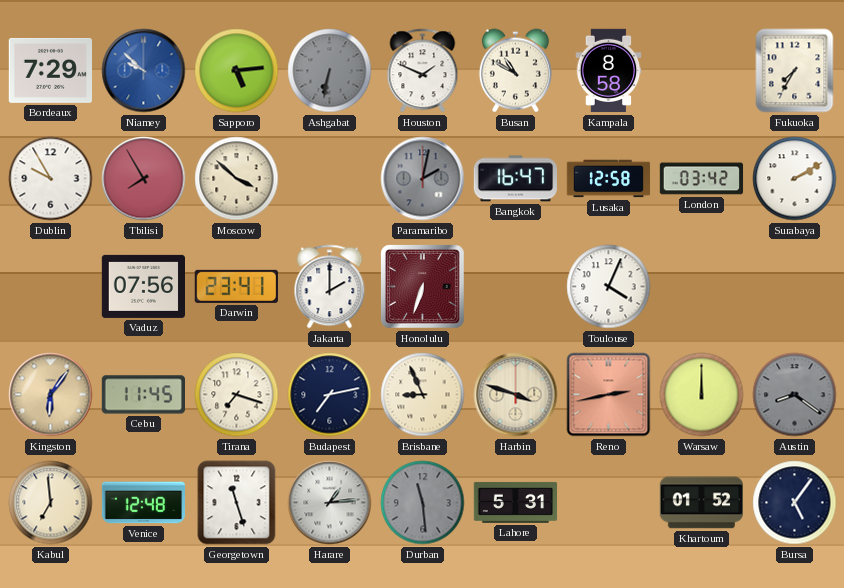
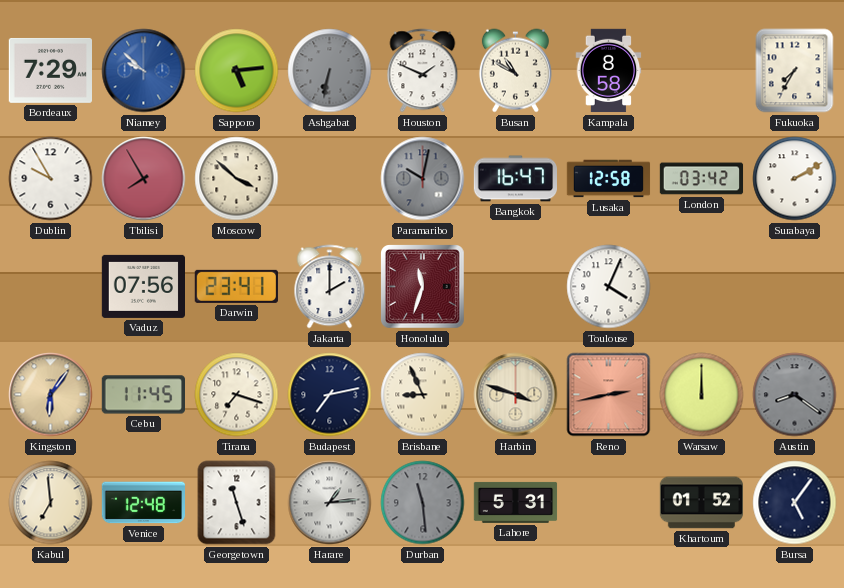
Paramaribo: 2:02 -> 10:02 (423, 179)
Honolulu: 6:33 -> 11:33 (423, 287)
